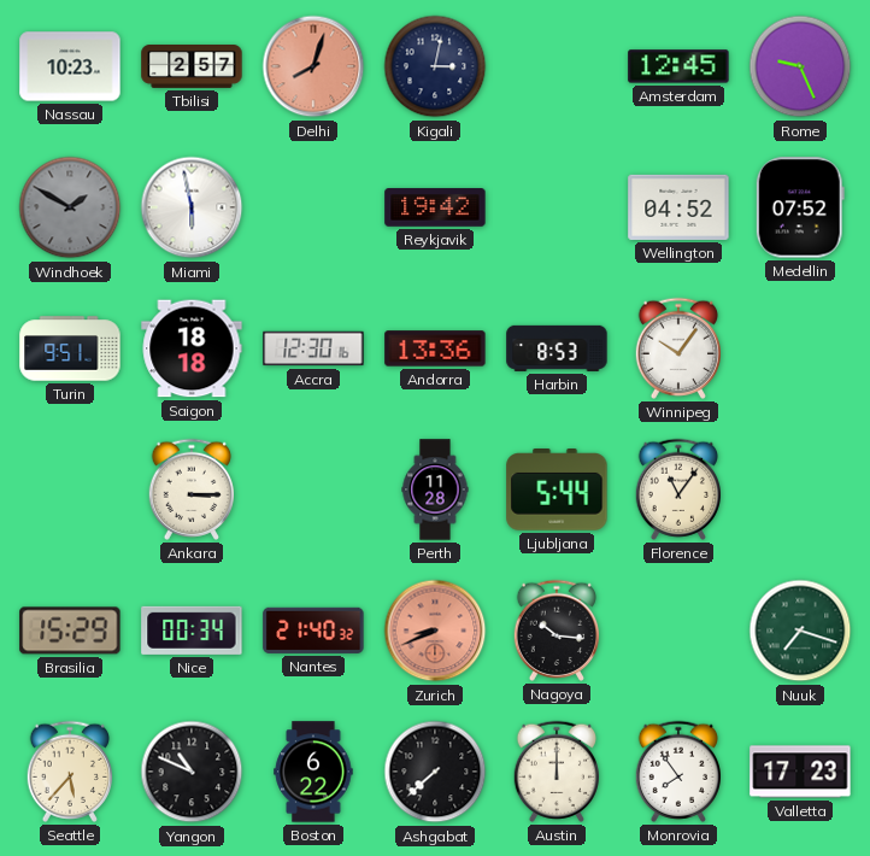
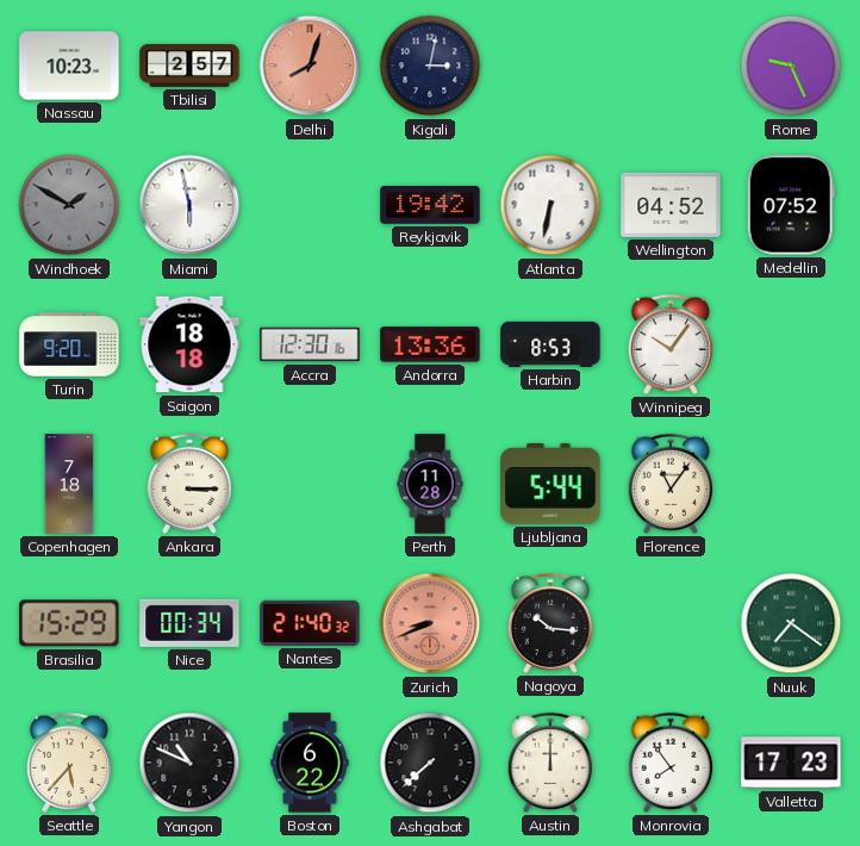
Amsterdam: 12:45 -> none (678, 66)
Atlanta: none -> 6:32 (550, 205)
Turin: 9:51 -> 9:20 (69, 344)
Copenhagen: none -> 7:18 (69, 484)
Nuuk: 7:18 -> 7:21 (791, 623)
